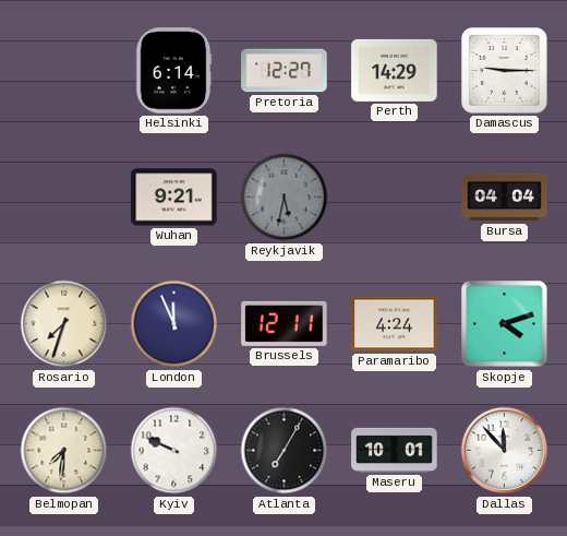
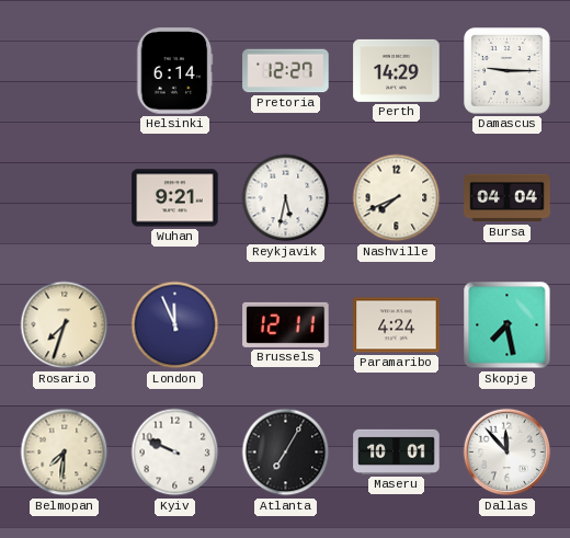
Reykjavik dial: grey -> white (286, 198)
Nashville: none -> 7:41 (397, 198)
Skopje: 4:12 -> 7:28 (508, 325)
